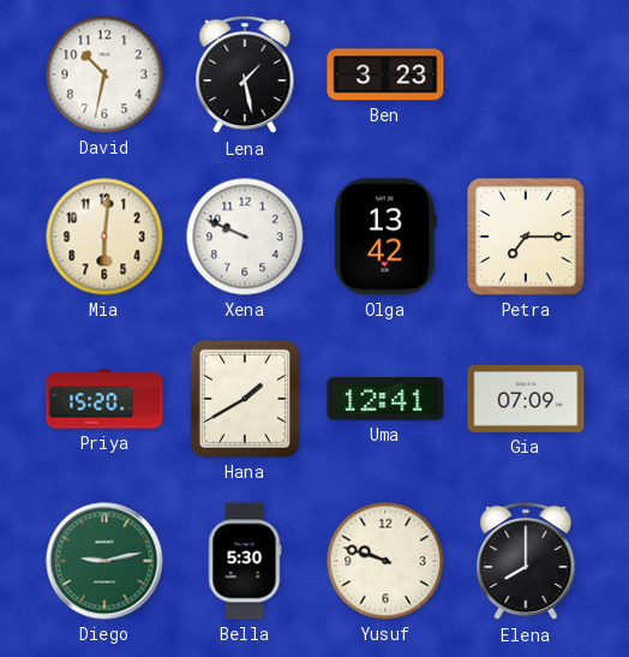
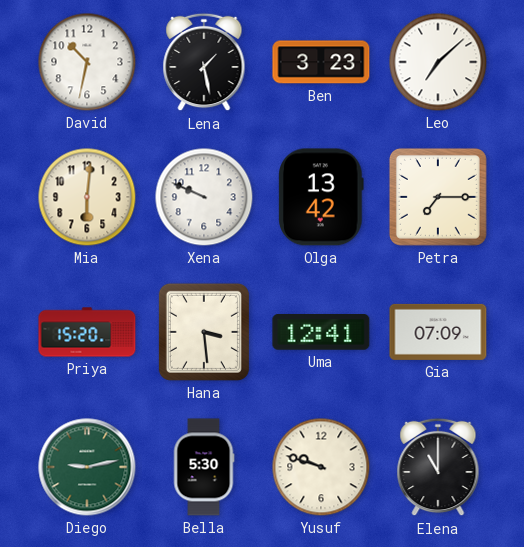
Leo: none -> 7:08 (438, 62)
Hana: 1:40 -> 3:29 (204, 332)
Elena: 8:00 -> 11:00 (438, 467)
